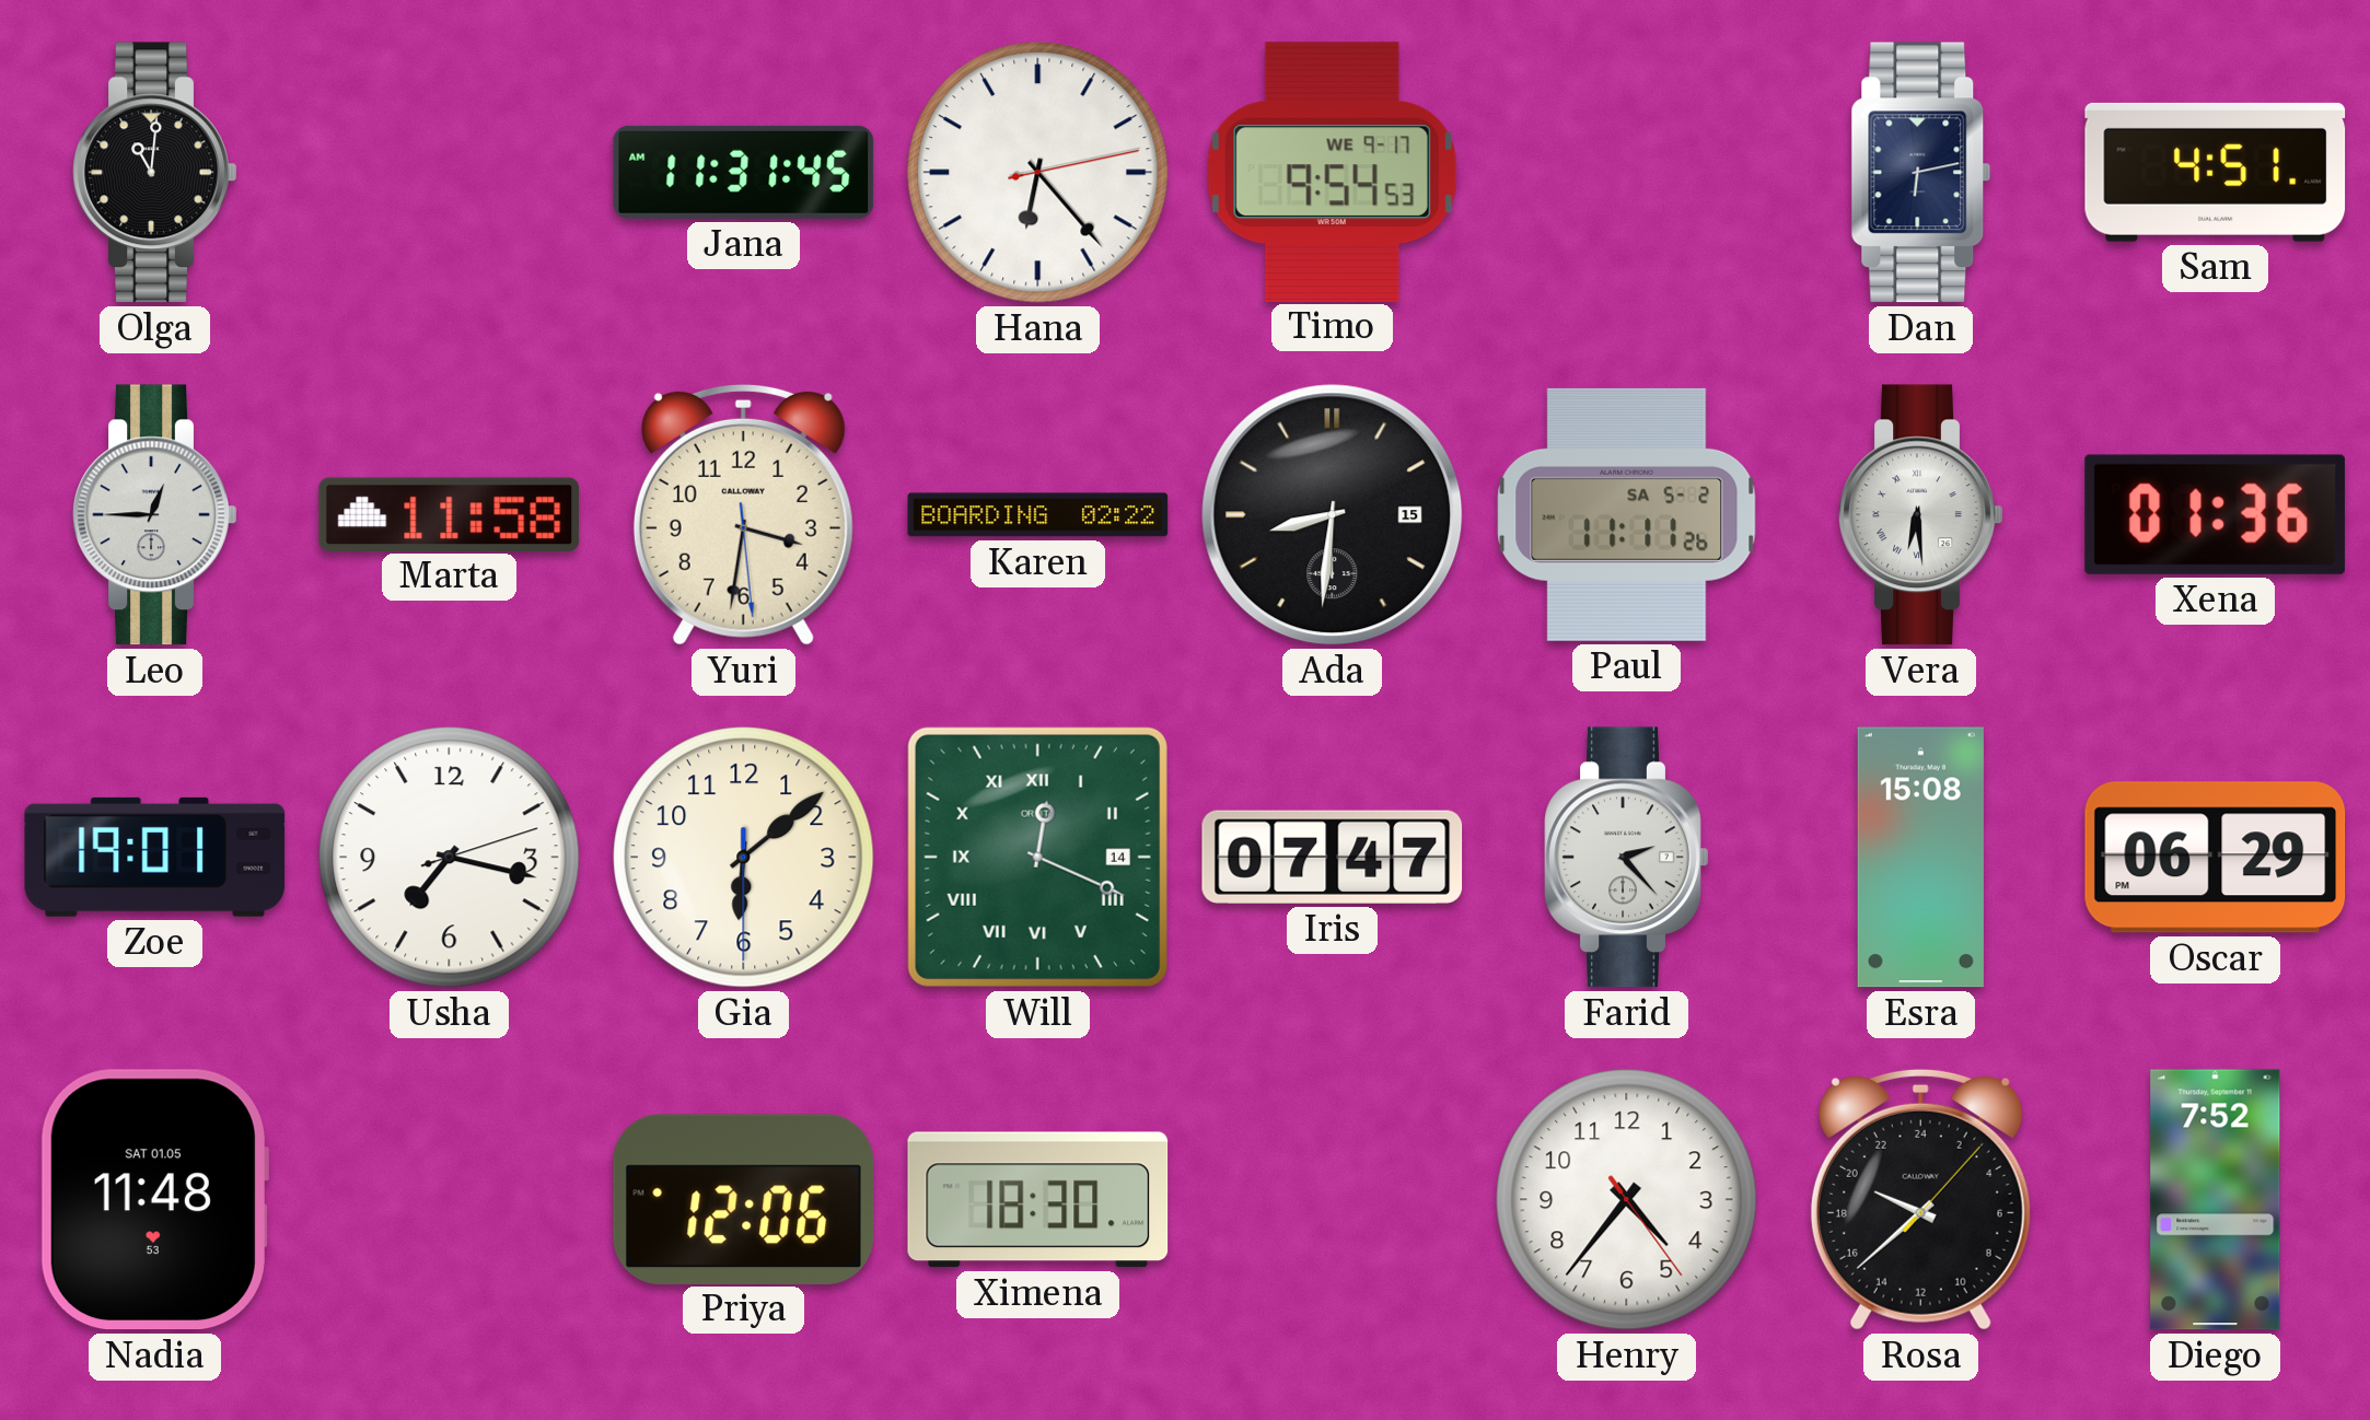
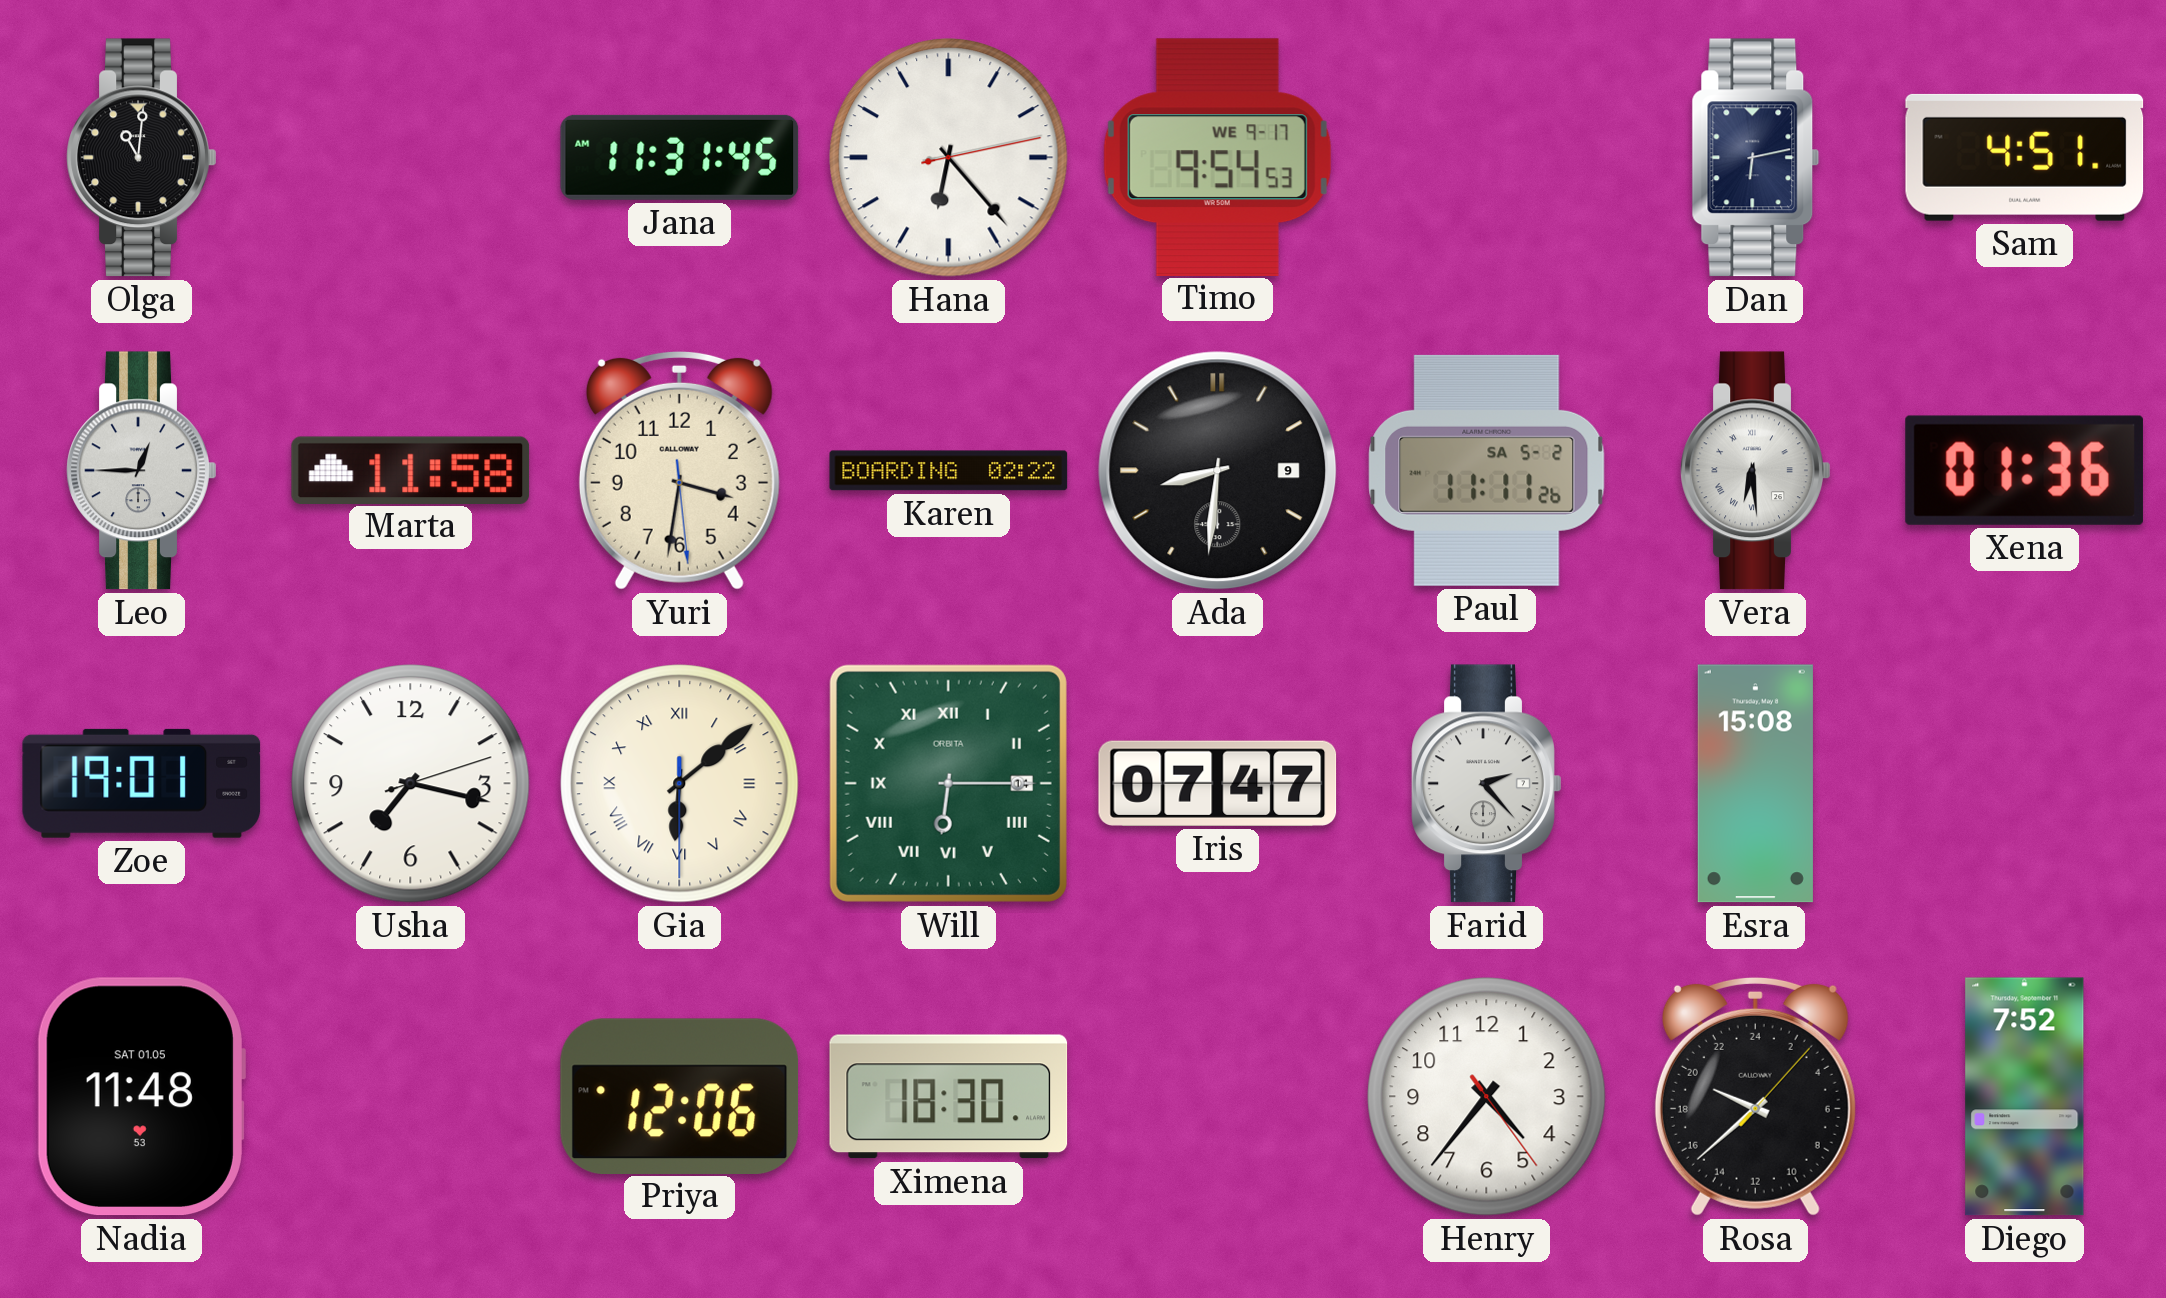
Ada date: 15 -> 9 (1218, 471)
Gia numerals: Arabic -> Roman (680, 784)
Will: 12:19 -> 6:15 (948, 783)
Oscar: 06:29 -> none (2216, 858)
